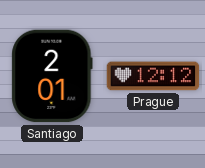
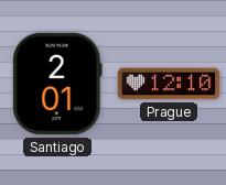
Prague: 12:12 -> 12:10 (169, 84)
